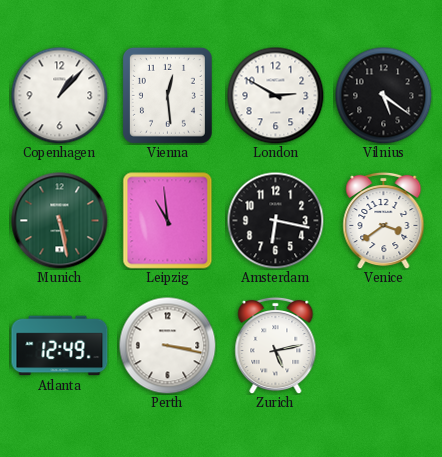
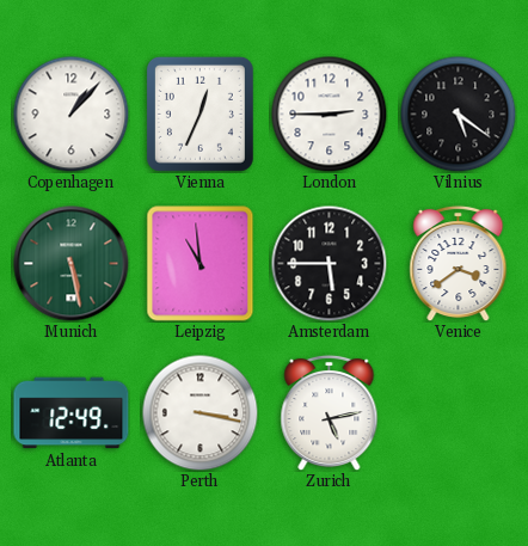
Vienna: 12:29 -> 12:34 (199, 114)
London: 2:50 -> 2:45 (329, 114)
Amsterdam: 6:17 -> 5:45 (329, 263)
